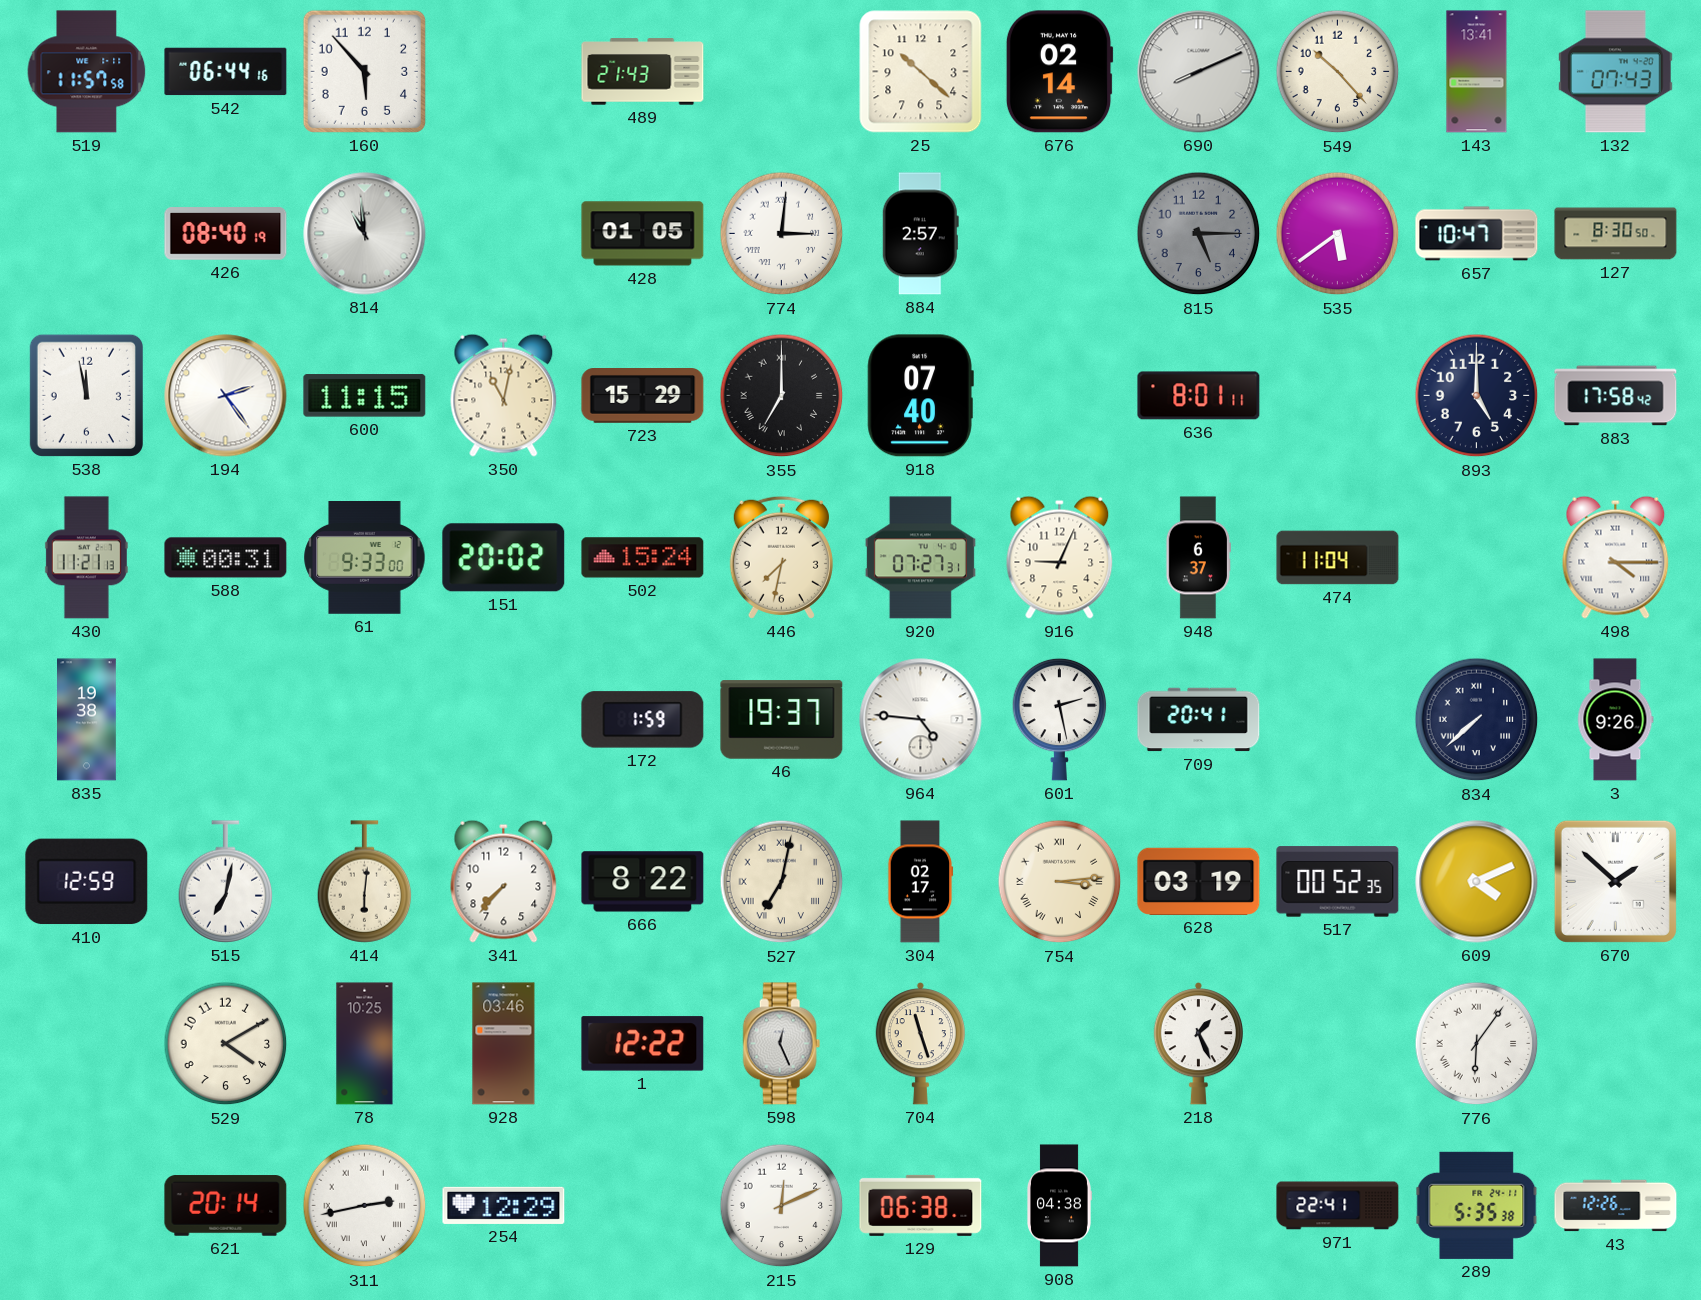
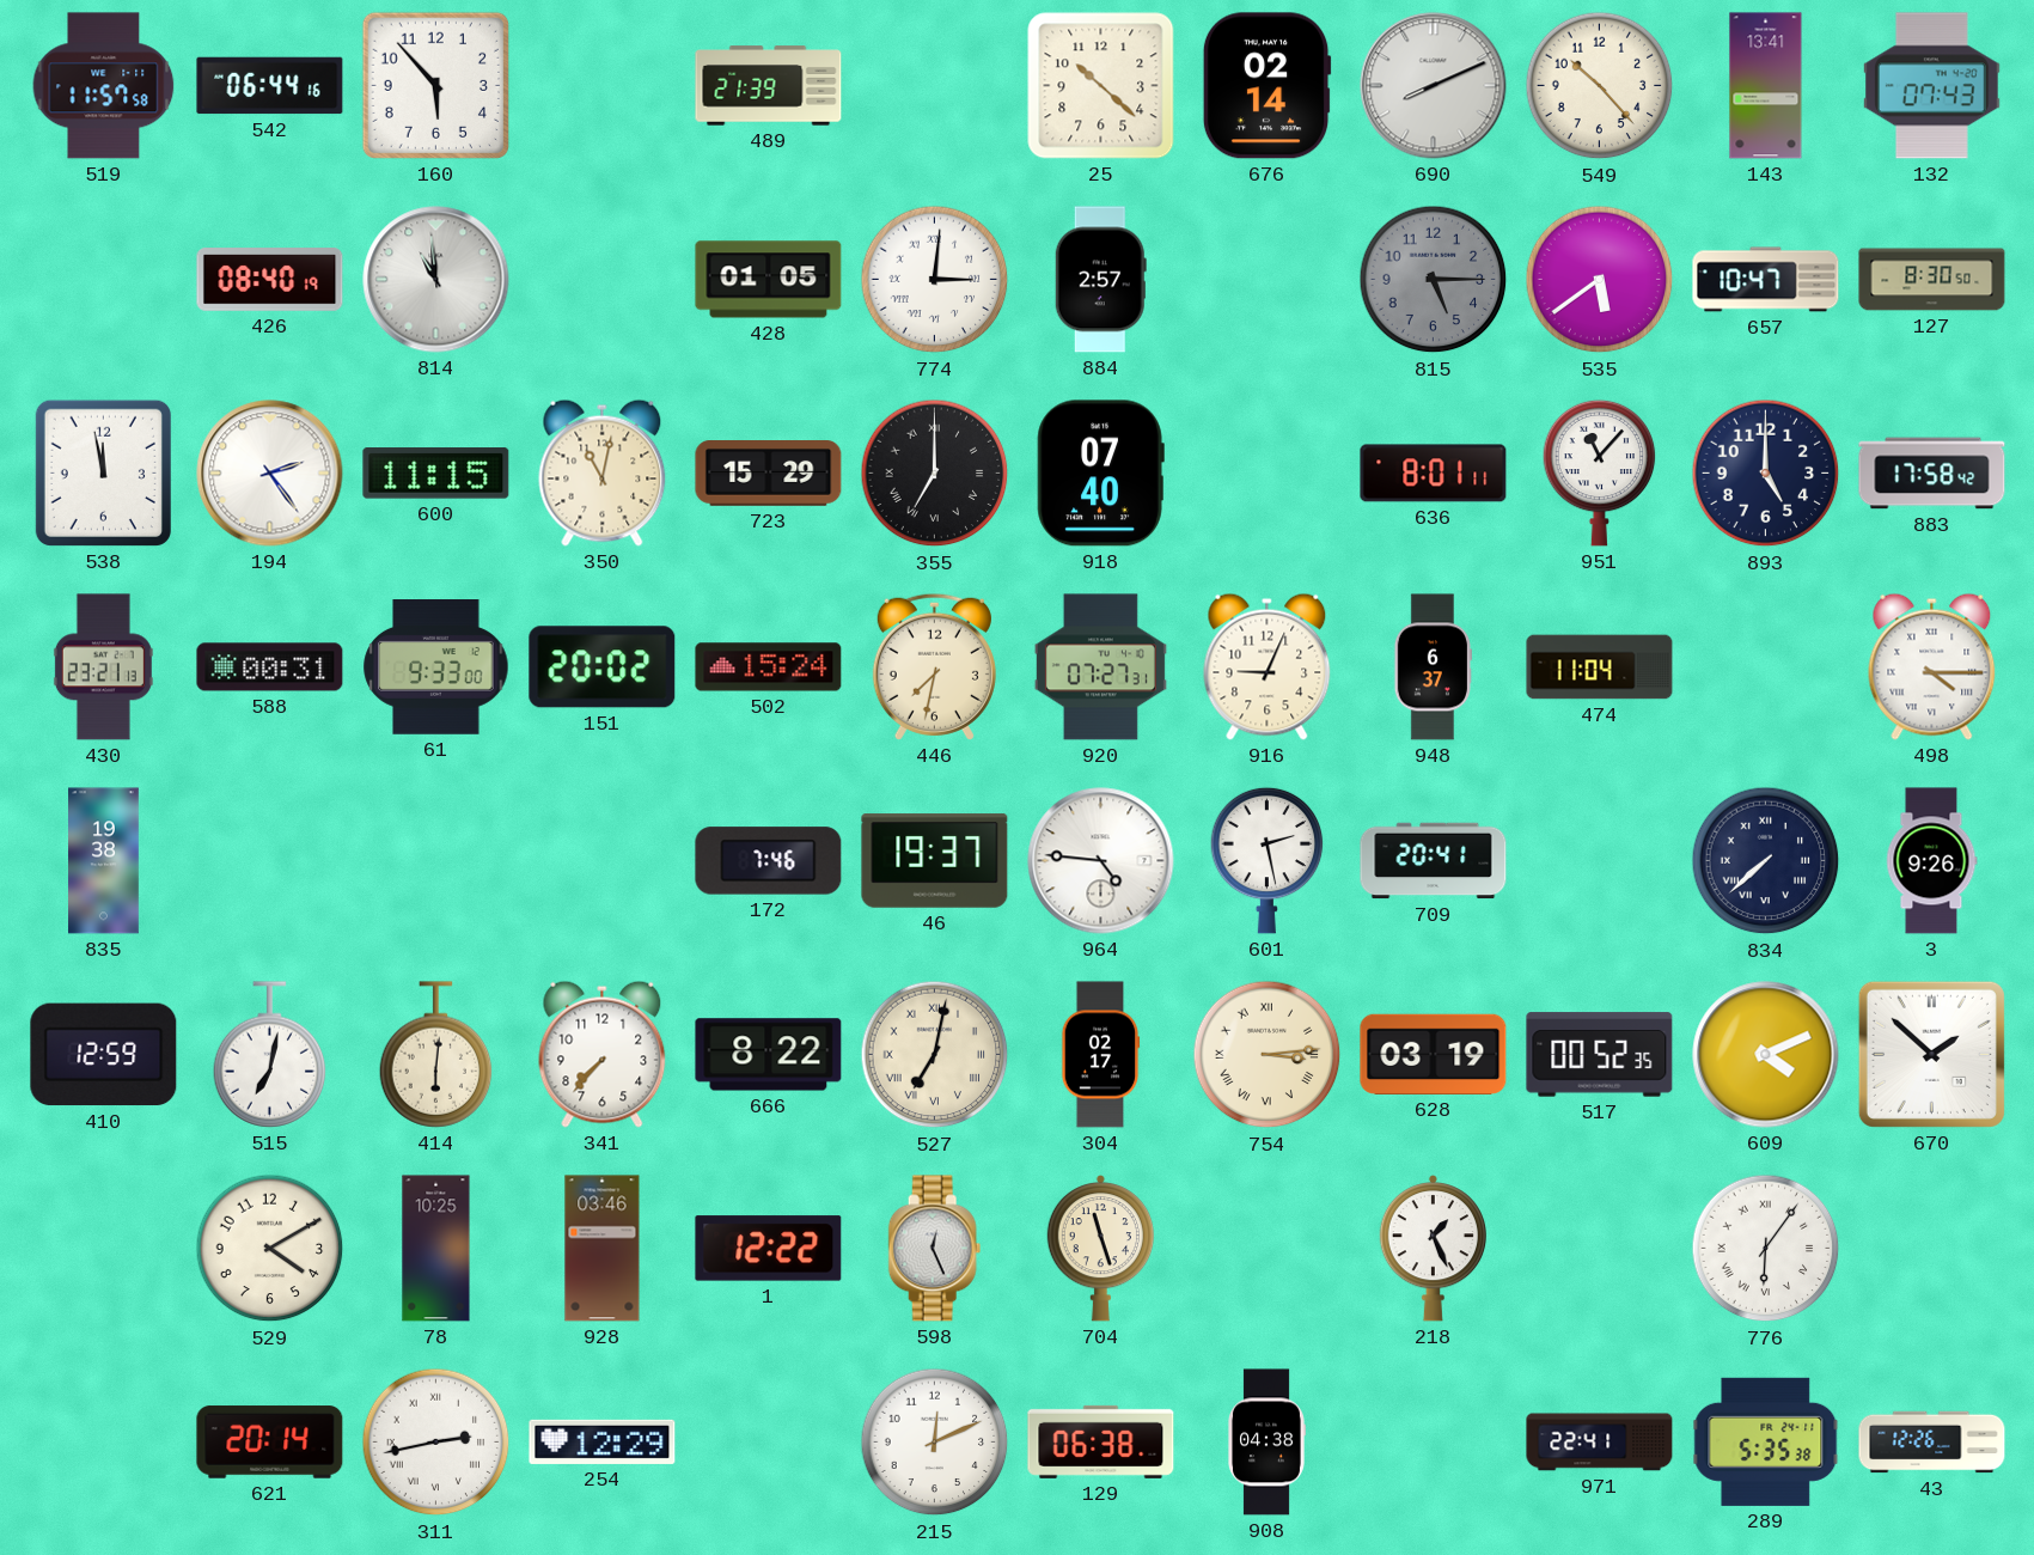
489: 21:43 -> 21:39 (769, 86)
951: none -> 11:07 (1600, 472)
430: 11:21 -> 23:21 (103, 667)
172: 1:59 -> 7:46 (769, 861)
